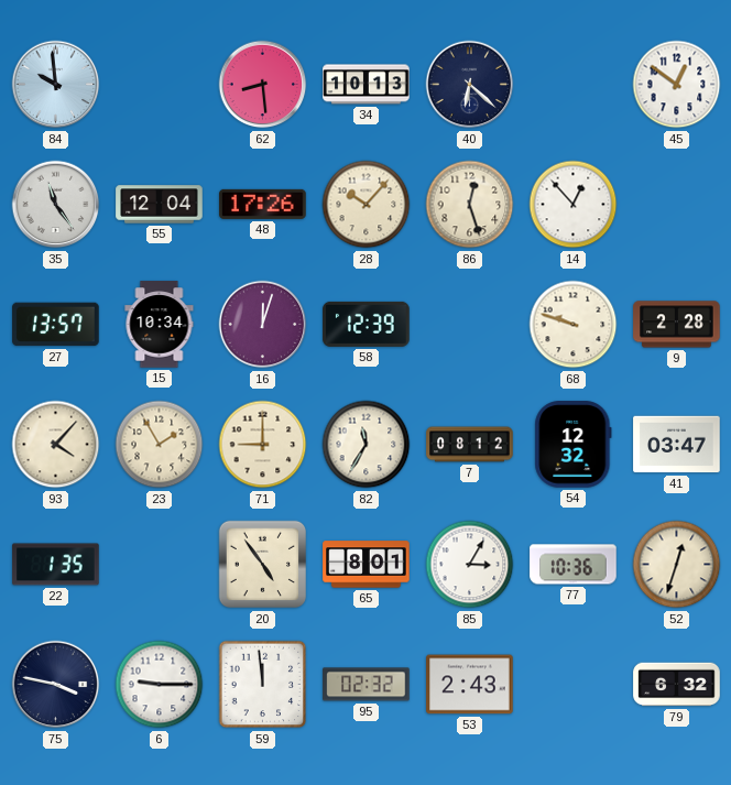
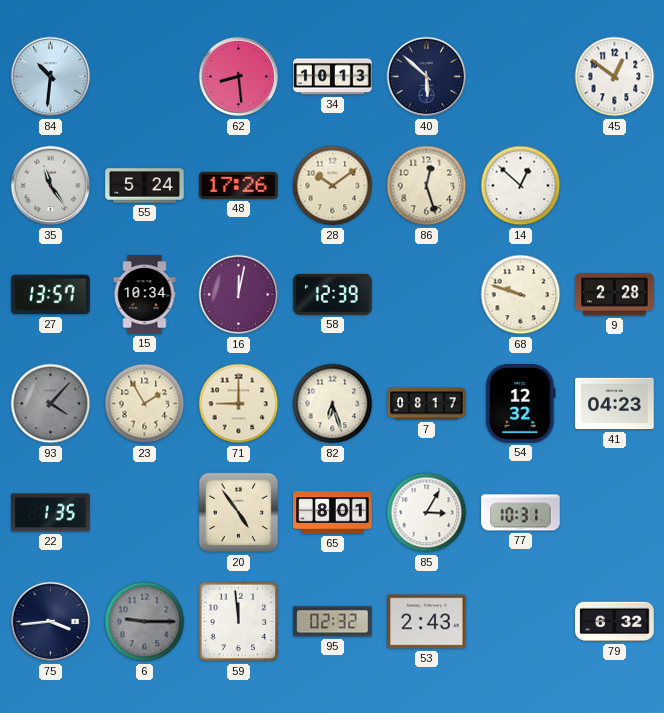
84: 9:59 -> 10:31 (51, 77)
40: 6:22 -> 5:52 (427, 77)
55: 12:04 -> 5:24 (145, 186)
28: 10:07 -> 10:09 (333, 186)
14: 12:53 -> 12:52 (521, 186)
16: 12:03 -> 12:02 (239, 295)
93 dial: cream -> grey (51, 404)
82: 11:35 -> 6:27 (333, 404)
7: 08:12 -> 08:17 (427, 404)
41: 03:47 -> 04:23 (615, 404)
77: 10:36 -> 10:31 (521, 513)
52: 12:33 -> none (677, 565)
75: 3:47 -> 3:44 (51, 622)
6 dial: white -> grey (145, 622)
